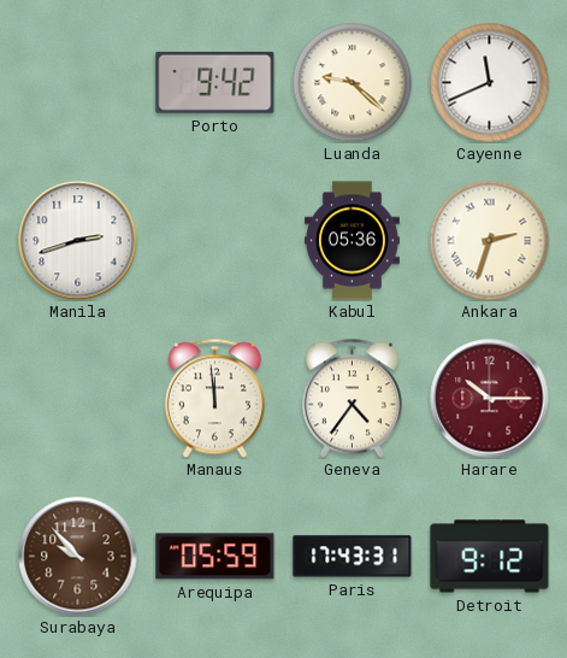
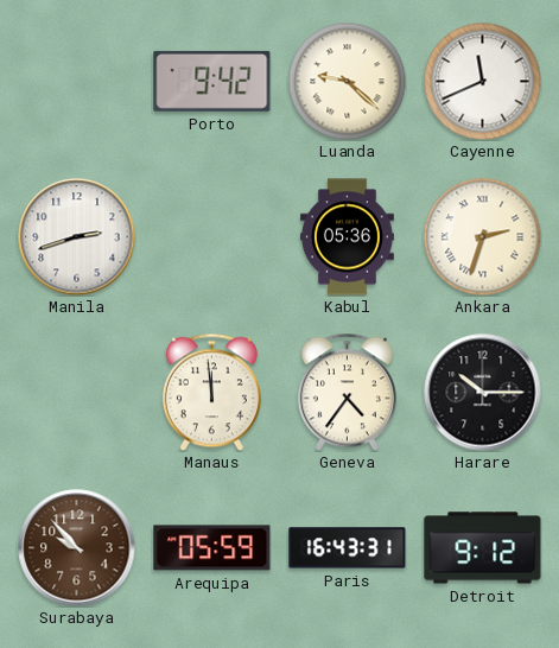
Harare dial: burgundy -> black (483, 393)
Paris: 17:43 -> 16:43 (348, 548)
